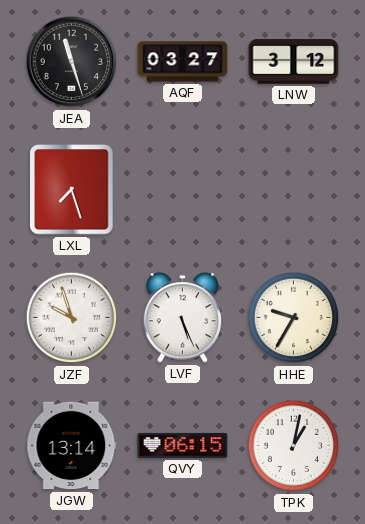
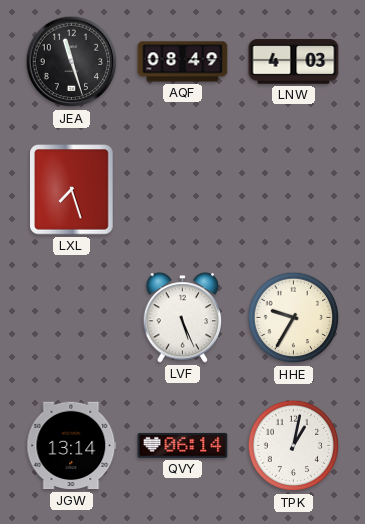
AQF: 03:27 -> 08:49 (183, 62)
LNW: 3:12 -> 4:03 (294, 62)
JZF: 9:57 -> none (72, 318)
QVY: 06:15 -> 06:14 (183, 445)
